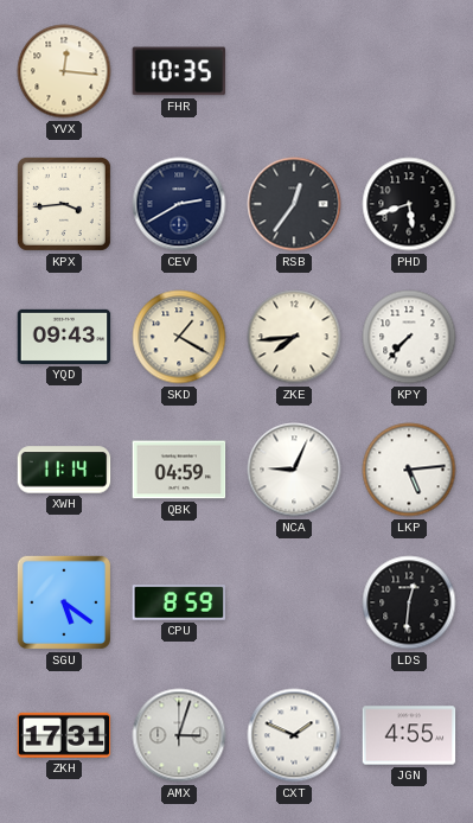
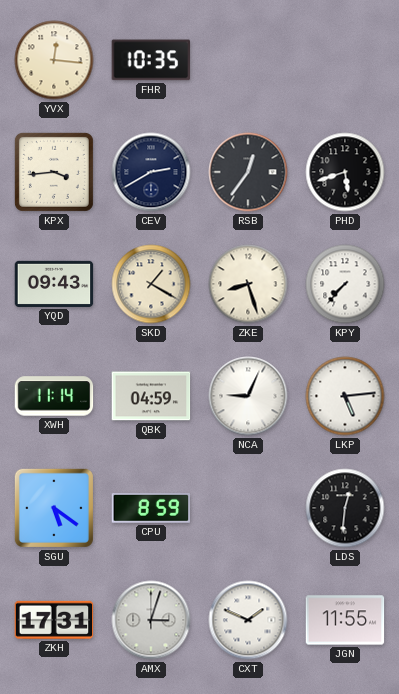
ZKE: 7:44 -> 8:27 (248, 284)
JGN: 4:55 -> 11:55 (345, 620)
